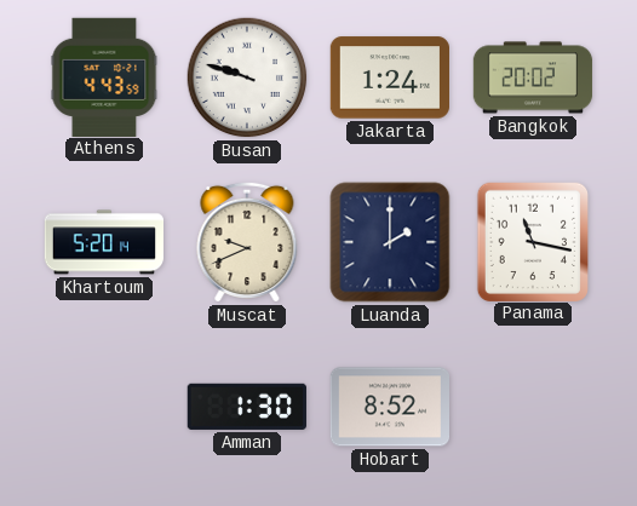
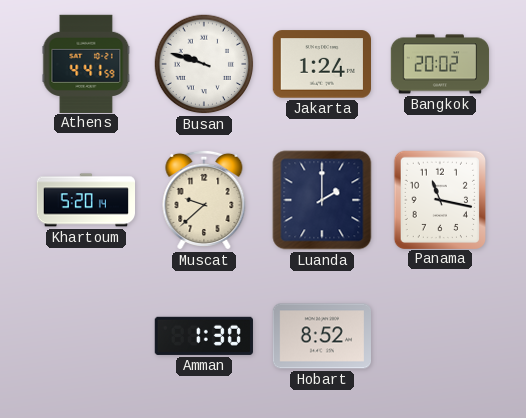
Athens: 4:43 -> 4:41 (86, 63)
Muscat: 9:41 -> 9:38 (204, 200)
